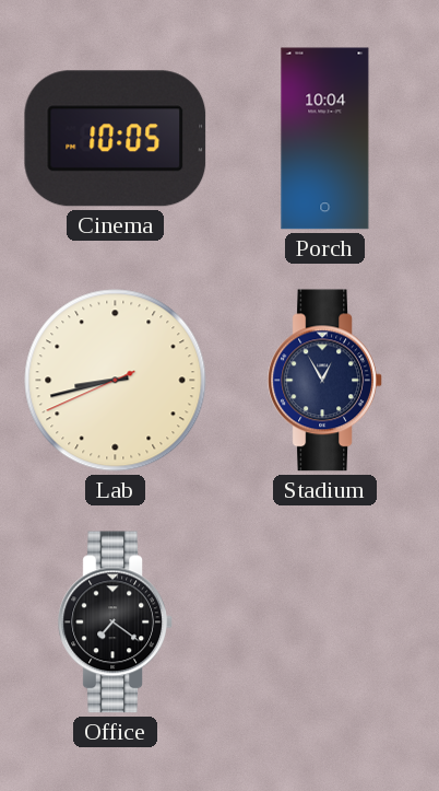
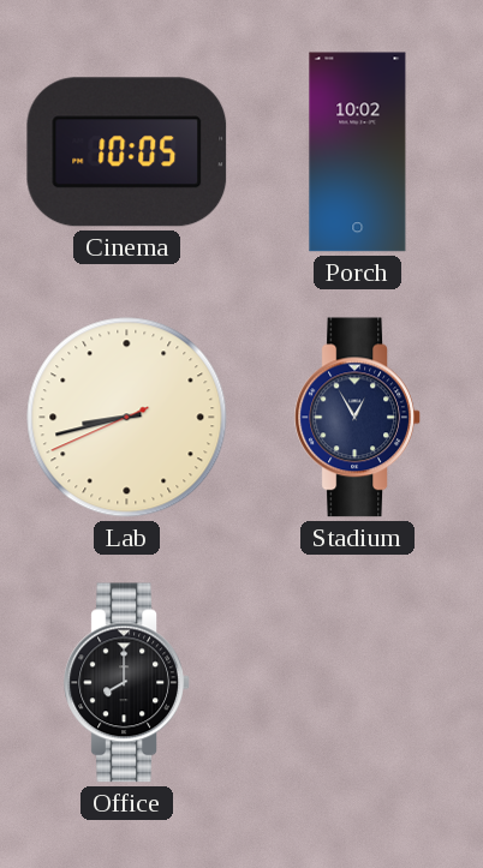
Porch: 10:04 -> 10:02 (358, 152)
Office: 7:21 -> 8:00 (127, 683)
